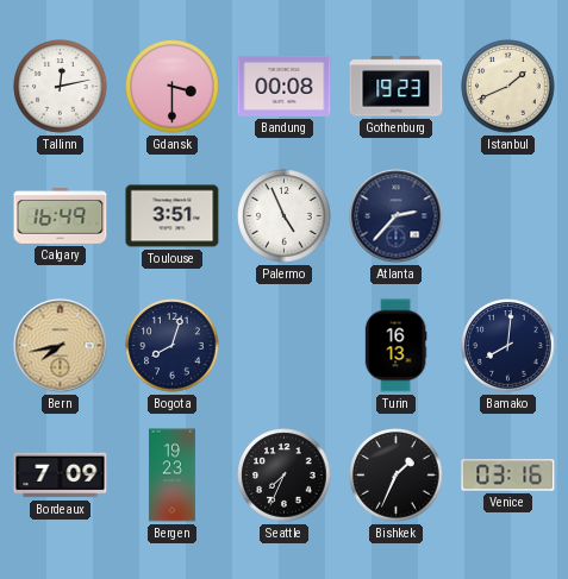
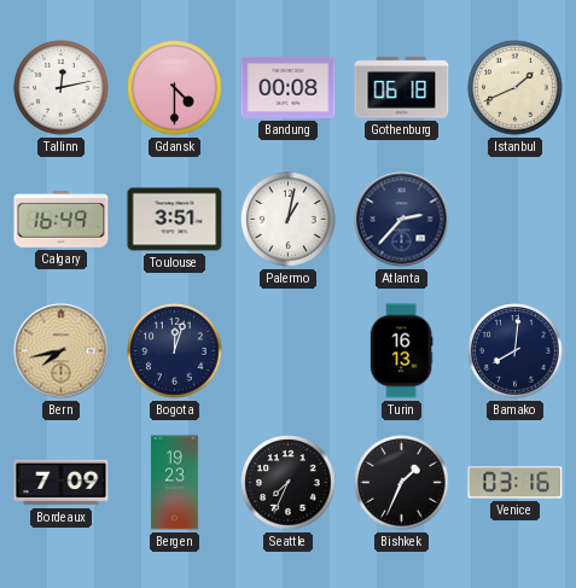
Gdansk: 3:30 -> 4:30 (175, 88)
Gothenburg: 19:23 -> 06:18 (402, 88)
Palermo: 4:56 -> 1:02 (289, 220)
Bogota: 8:03 -> 12:03 (175, 351)
